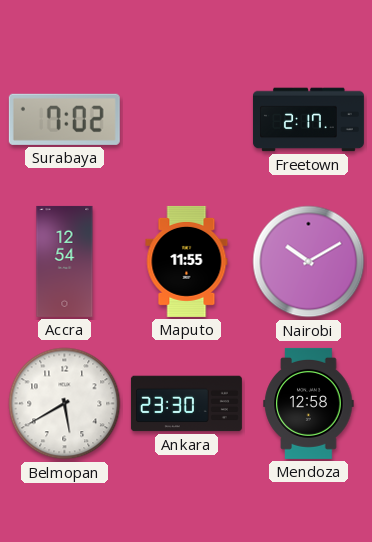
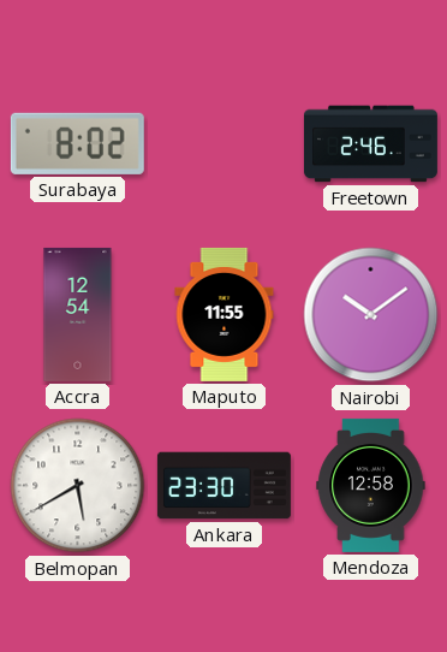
Surabaya: 7:02 -> 8:02 (77, 143)
Freetown: 2:17 -> 2:46 (370, 144)
Nairobi: 10:10 -> 10:09 (371, 315)
